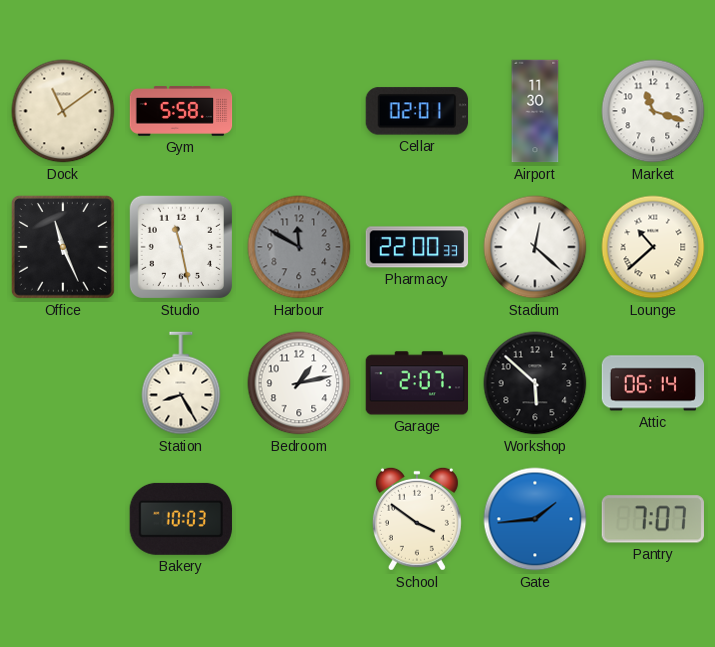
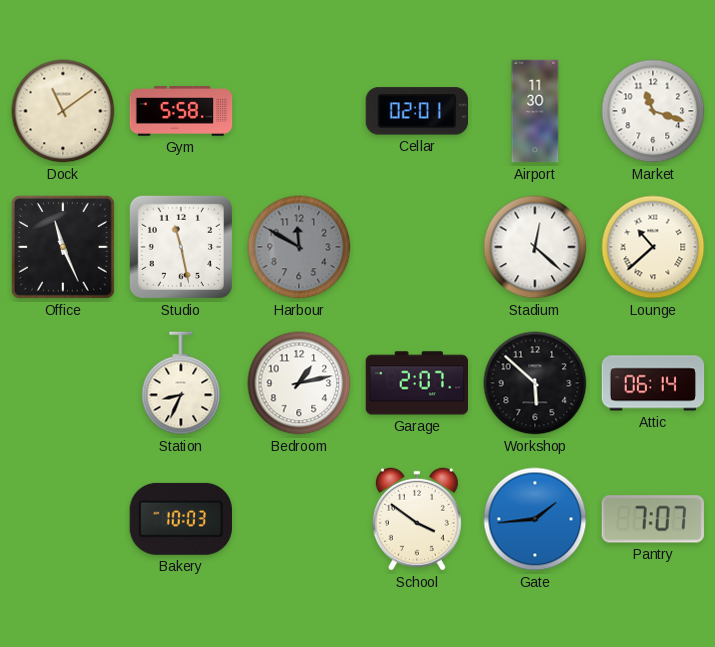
Pharmacy: 22:00 -> none (417, 247)
Station: 8:25 -> 8:34 (181, 383)
